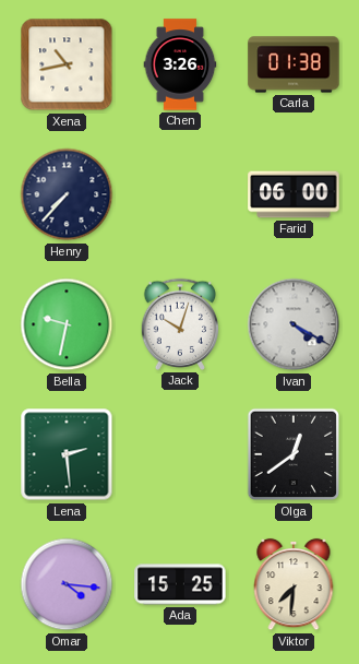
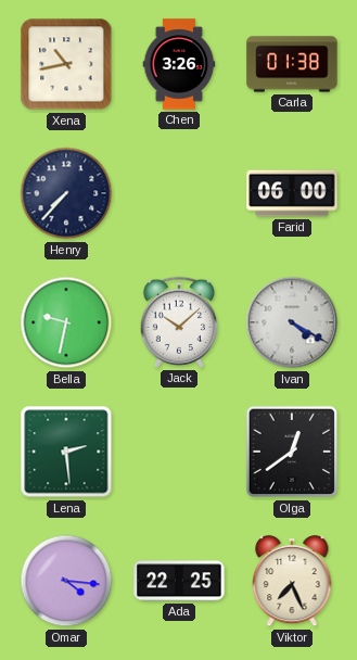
Jack: 10:03 -> 10:08 (179, 322)
Ada: 15:25 -> 22:25 (179, 581)
Viktor: 7:31 -> 7:26 (292, 581)
